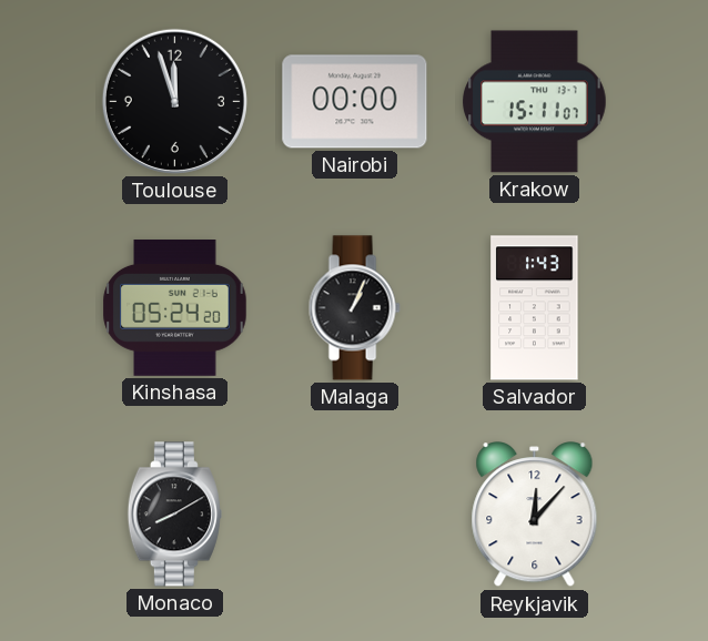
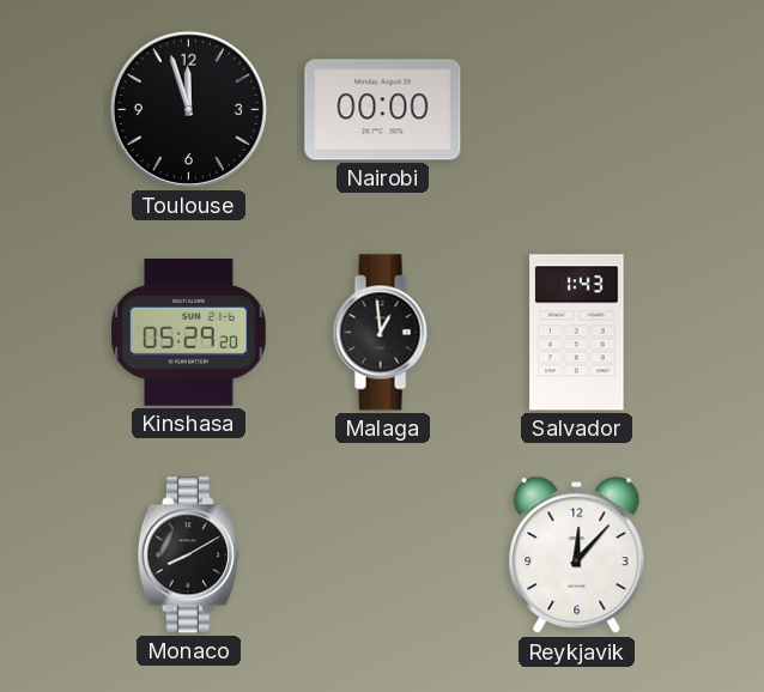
Krakow: 15:11 -> none (535, 102)
Kinshasa: 05:24 -> 05:29 (189, 333)
Malaga: 1:04 -> 12:59 (382, 333)
